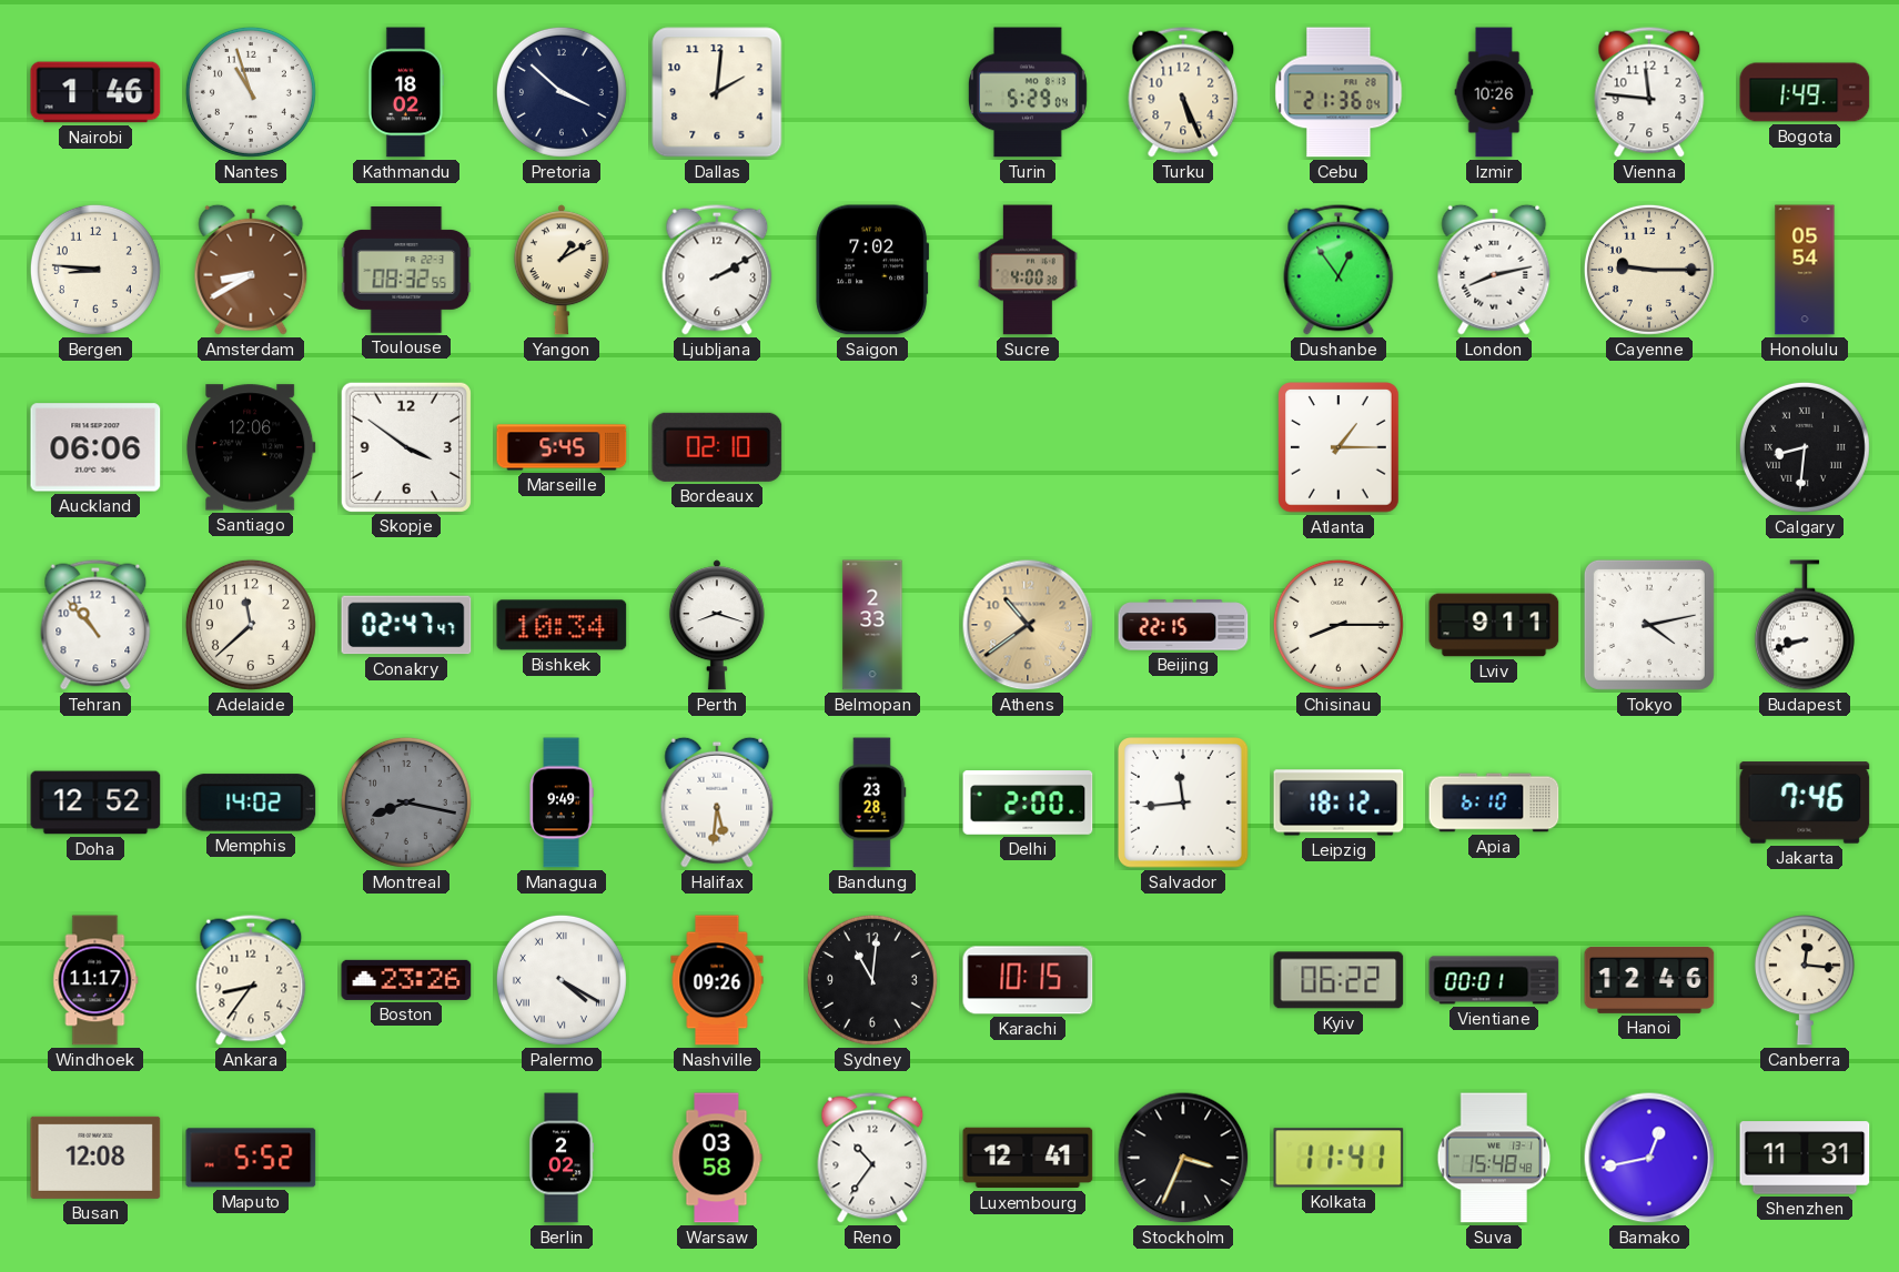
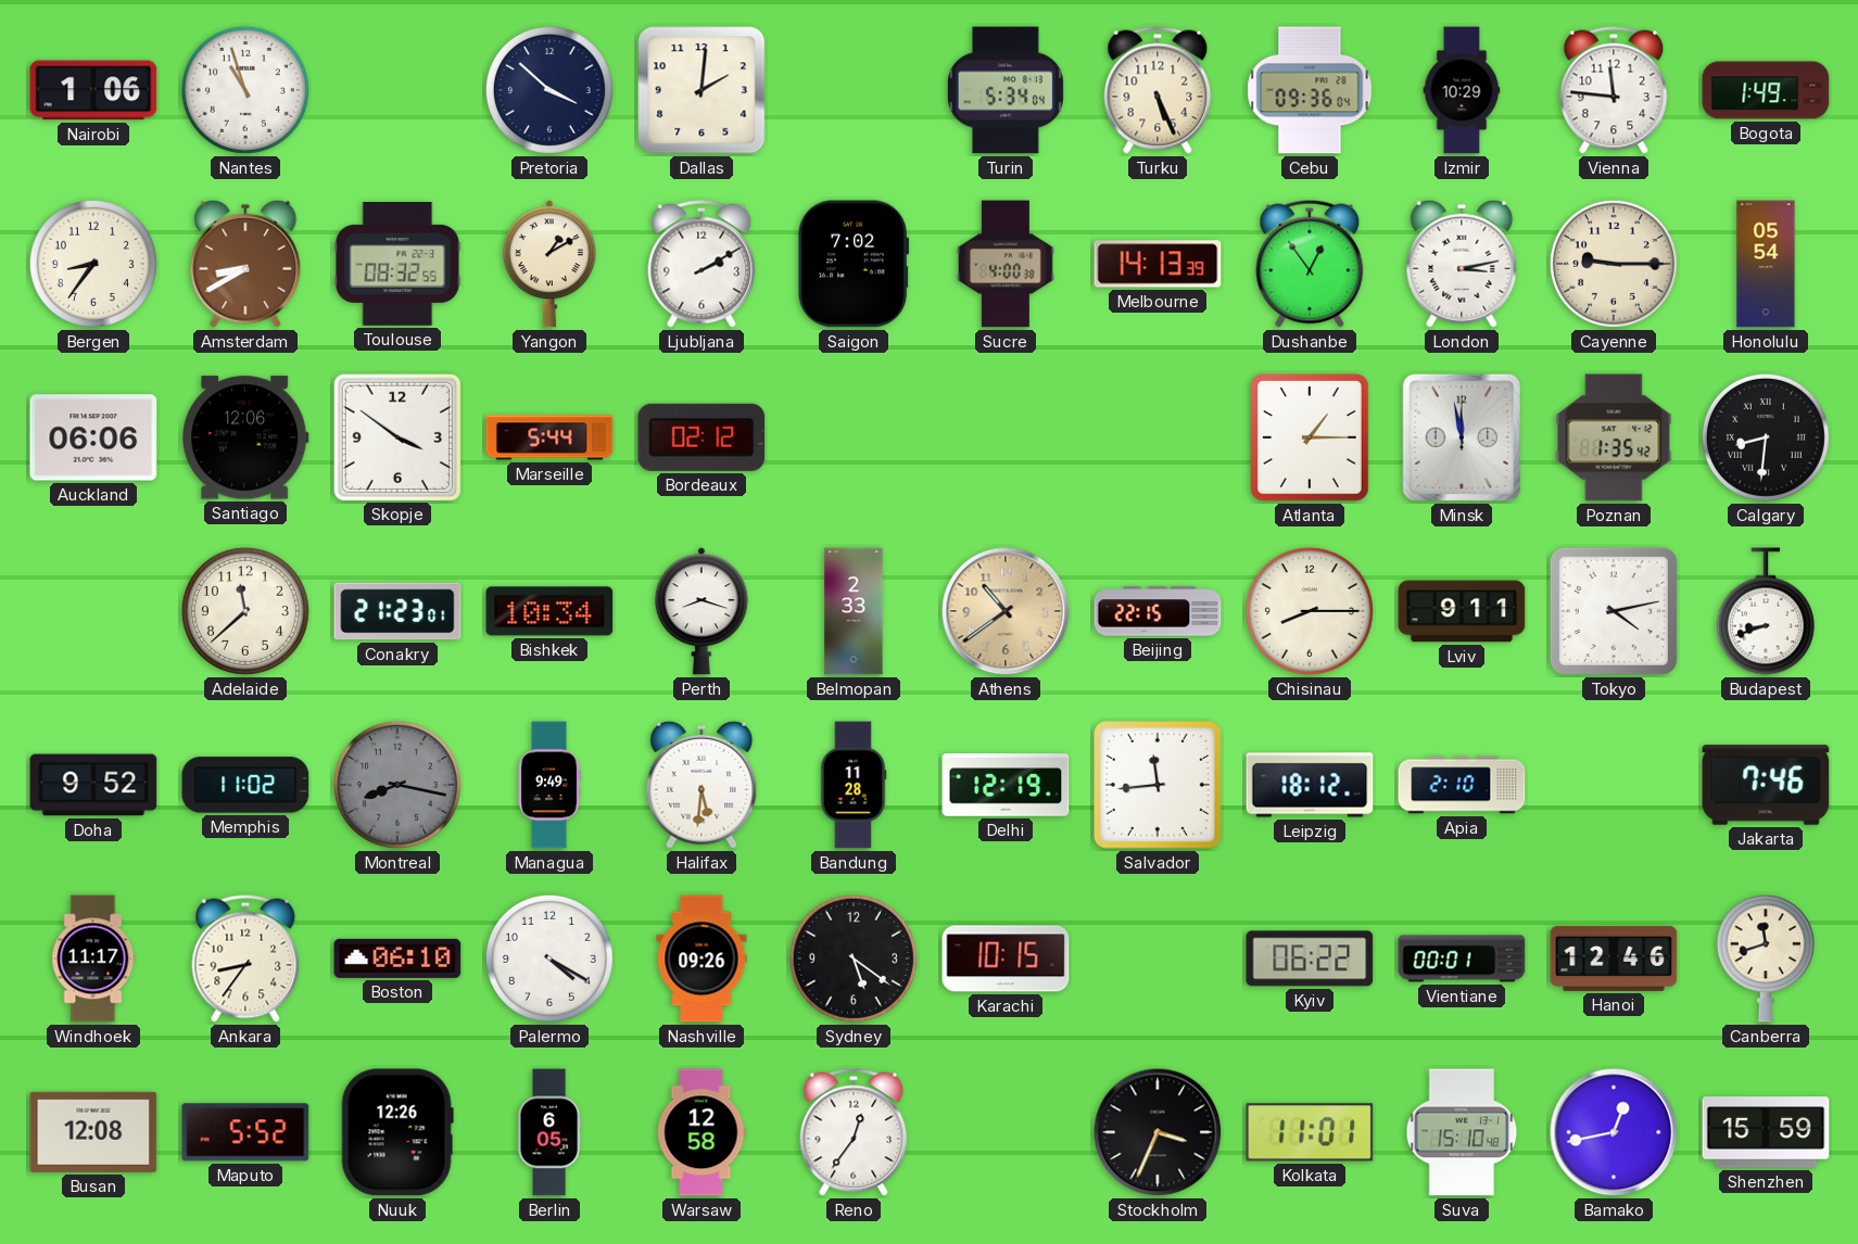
Nairobi: 1:46 -> 1:06 (93, 90)
Kathmandu: 18:02 -> none (405, 92)
Turin: 5:29 -> 5:34 (1006, 90)
Cebu: 21:36 -> 09:36 (1310, 90)
Izmir: 10:26 -> 10:29 (1462, 90)
Bergen: 8:46 -> 8:36 (93, 264)
Melbourne: none -> 14:13 (1158, 264)
London: 8:13 -> 3:13 (1462, 264)
Marseille: 5:45 -> 5:44 (549, 437)
Bordeaux: 02:10 -> 02:12 (702, 437)
Minsk: none -> 11:58 (1461, 437)
Poznan: none -> 1:35 (1614, 437)
Tehran: 10:53 -> none (95, 625)
Conakry: 02:47 -> 21:23 (397, 611)
Doha: 12:52 -> 9:52 (93, 785)
Memphis: 14:02 -> 11:02 (245, 785)
Bandung: 23:28 -> 11:28 (854, 785)
Delhi: 2:00 -> 12:19 (1006, 785)
Apia: 6:10 -> 2:10 (1462, 785)
Boston: 23:26 -> 06:10 (397, 959)
Palermo numerals: Roman -> Arabic (549, 959)
Sydney: 11:01 -> 5:21 (854, 959)
Canberra: 12:16 -> 11:42 (1766, 959)
Nuuk: none -> 12:26 (397, 1132)
Berlin: 2:02 -> 6:05 (549, 1132)
Warsaw: 03:58 -> 12:58 (702, 1132)
Reno: 10:36 -> 12:36 (854, 1132)
Luxembourg: 12:41 -> none (1028, 1158)
Kolkata: 11:41 -> 11:01 (1310, 1132)
Suva: 15:48 -> 15:10 (1462, 1132)
Shenzhen: 11:31 -> 15:59 (1766, 1132)
